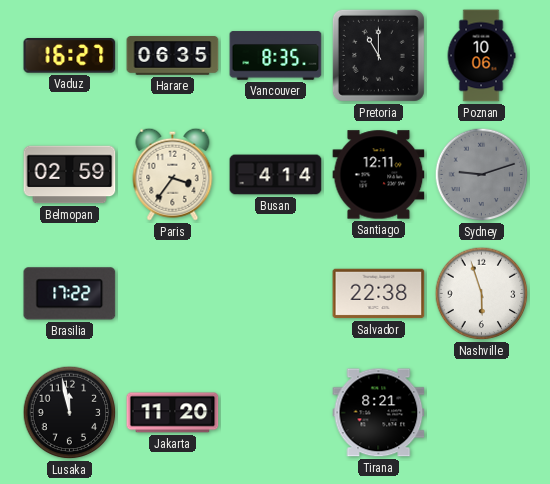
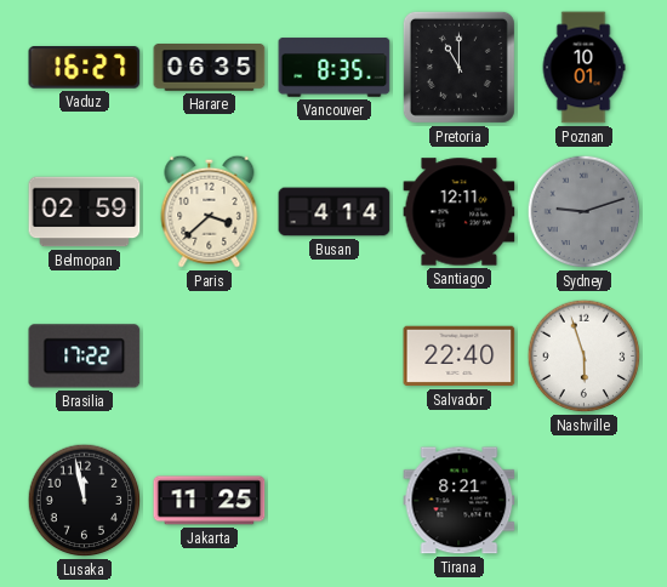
Poznan: 10:06 -> 10:01 (583, 68)
Paris: 3:36 -> 3:38 (210, 211)
Salvador: 22:38 -> 22:40 (460, 357)
Jakarta: 11:20 -> 11:25 (210, 501)
